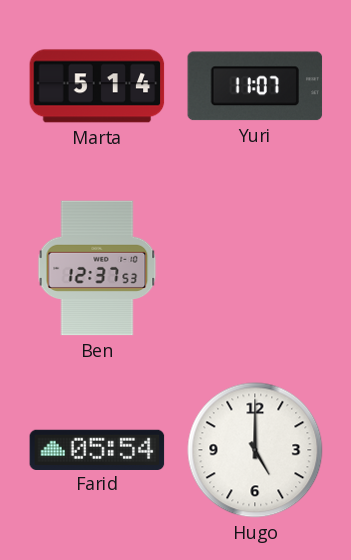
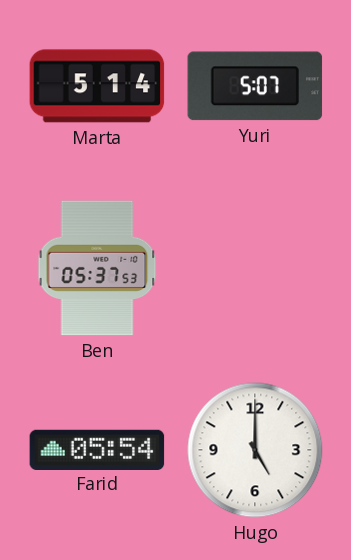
Yuri: 11:07 -> 5:07 (255, 86)
Ben: 12:37 -> 05:37 (97, 268)
